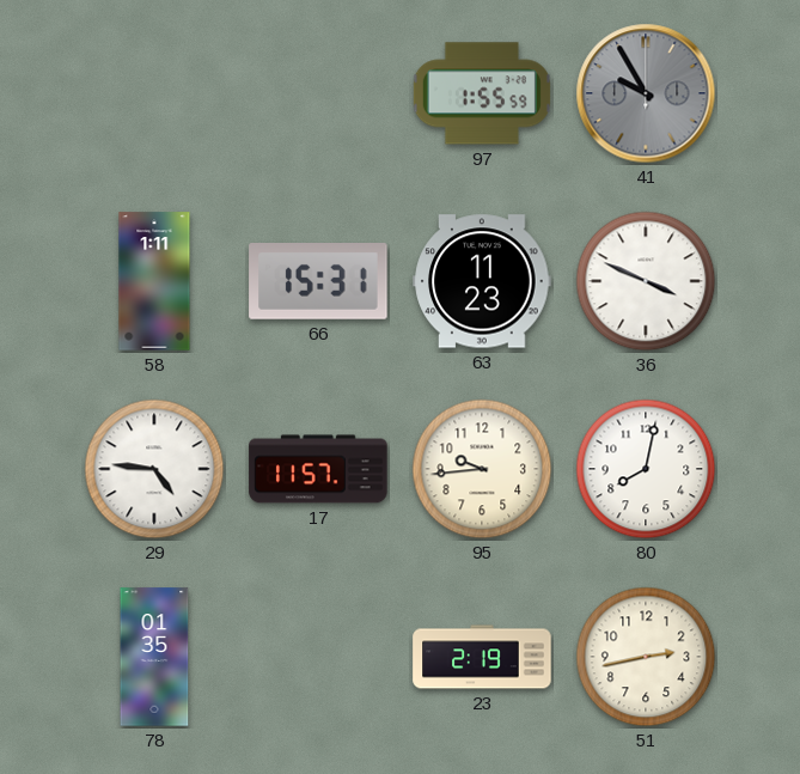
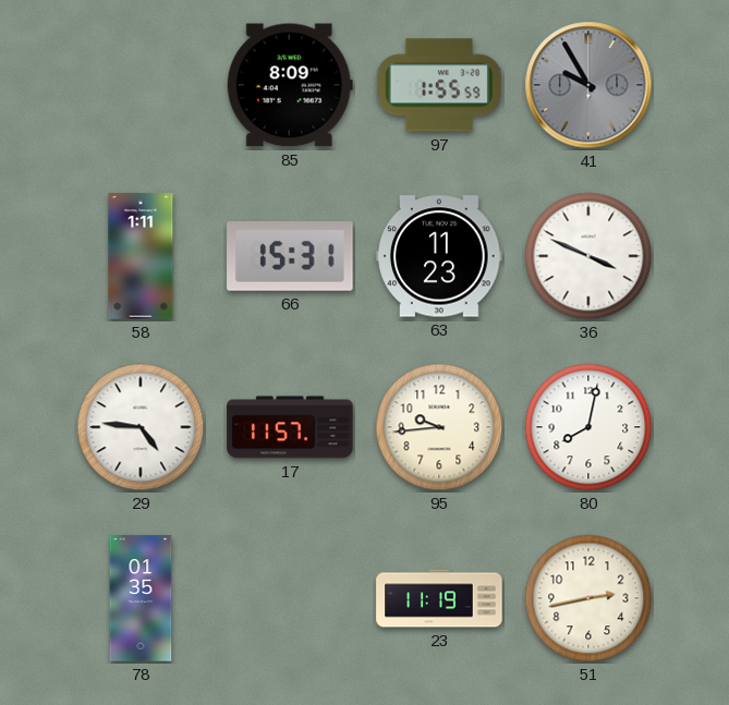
85: none -> 8:09 (290, 85)
23: 2:19 -> 11:19 (439, 598)
